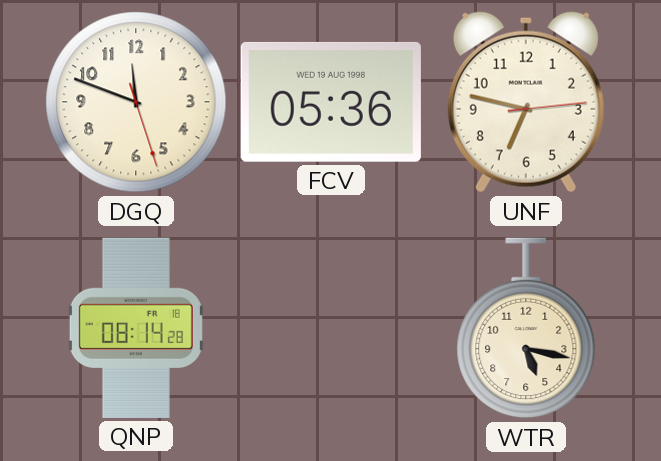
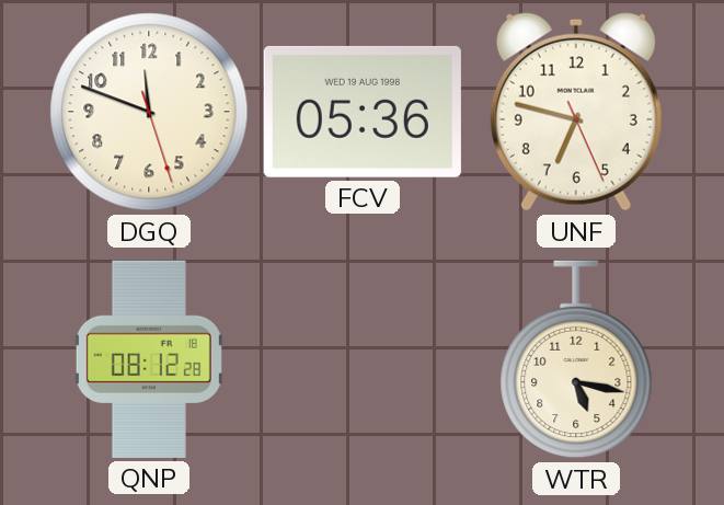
UNF: 6:47:14 -> 6:47:26 (576, 112)
QNP: 08:14 -> 08:12 (149, 359)
